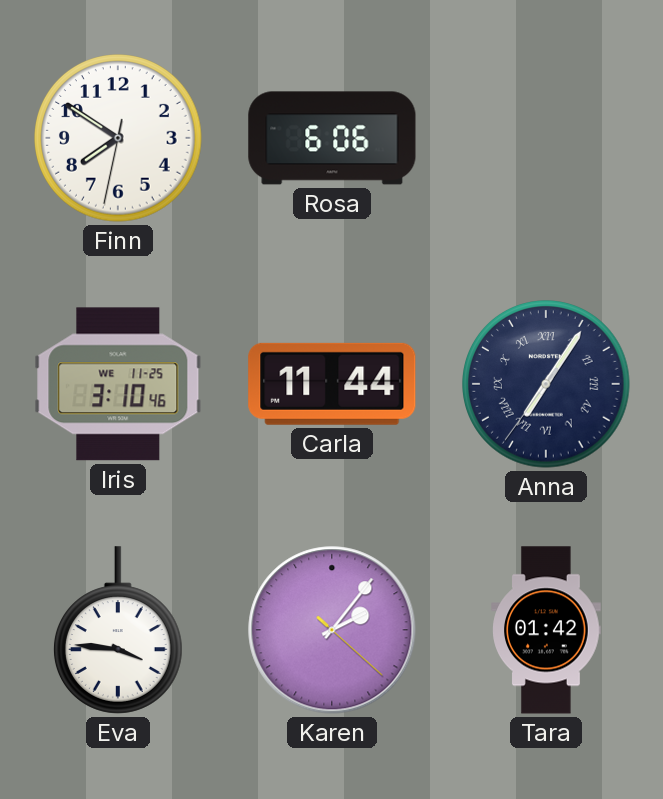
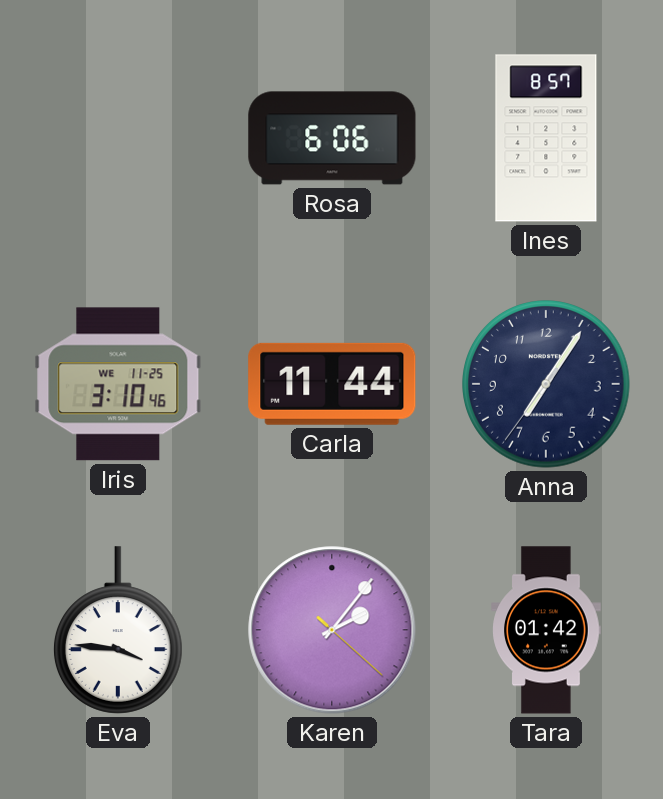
Finn: 7:50 -> none (118, 138)
Ines: none -> 8:57 (546, 138)
Anna numerals: Roman -> Arabic (546, 384)
